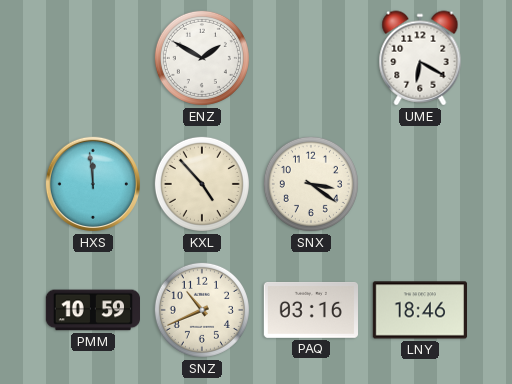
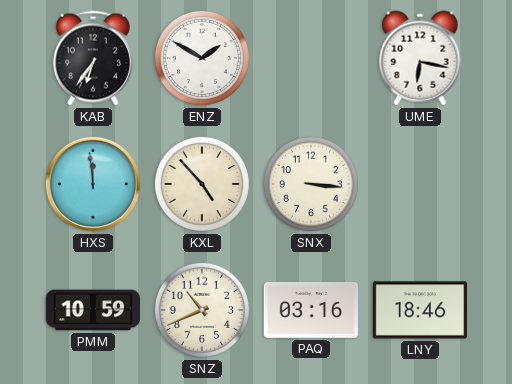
KAB: none -> 6:36 (93, 58)
UME: 6:20 -> 6:17 (420, 58)
SNX: 3:21 -> 3:16 (311, 184)
